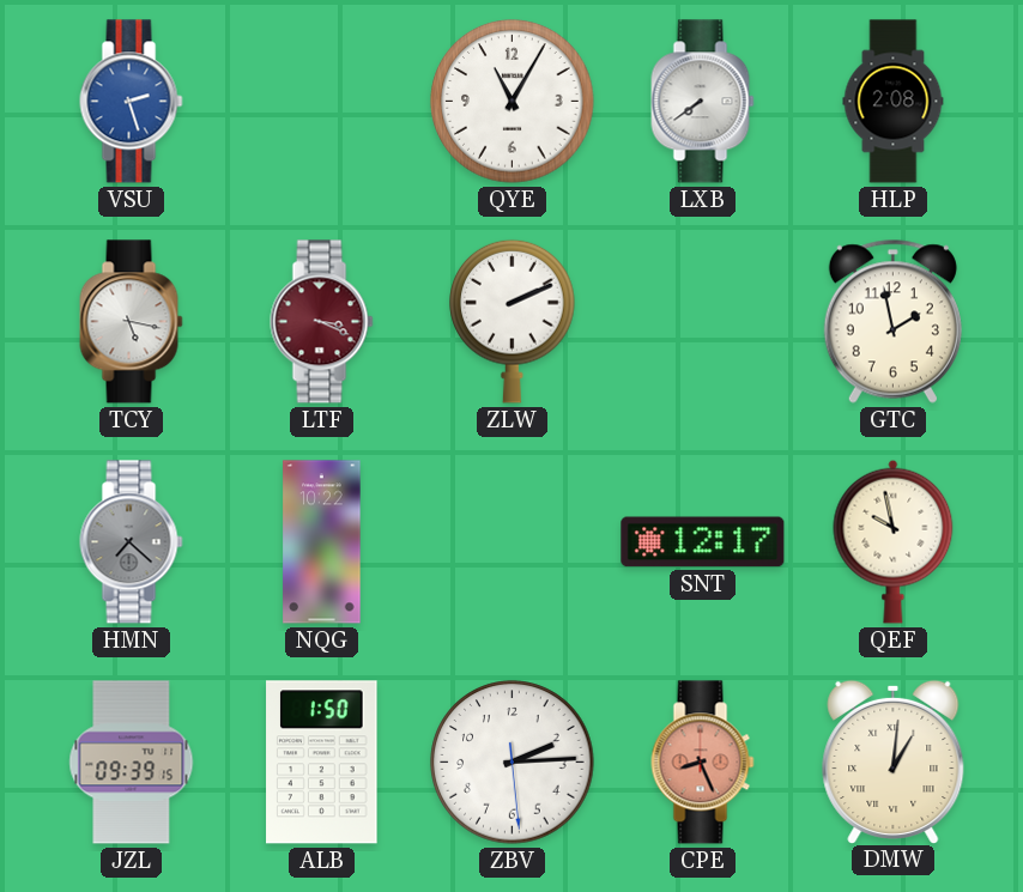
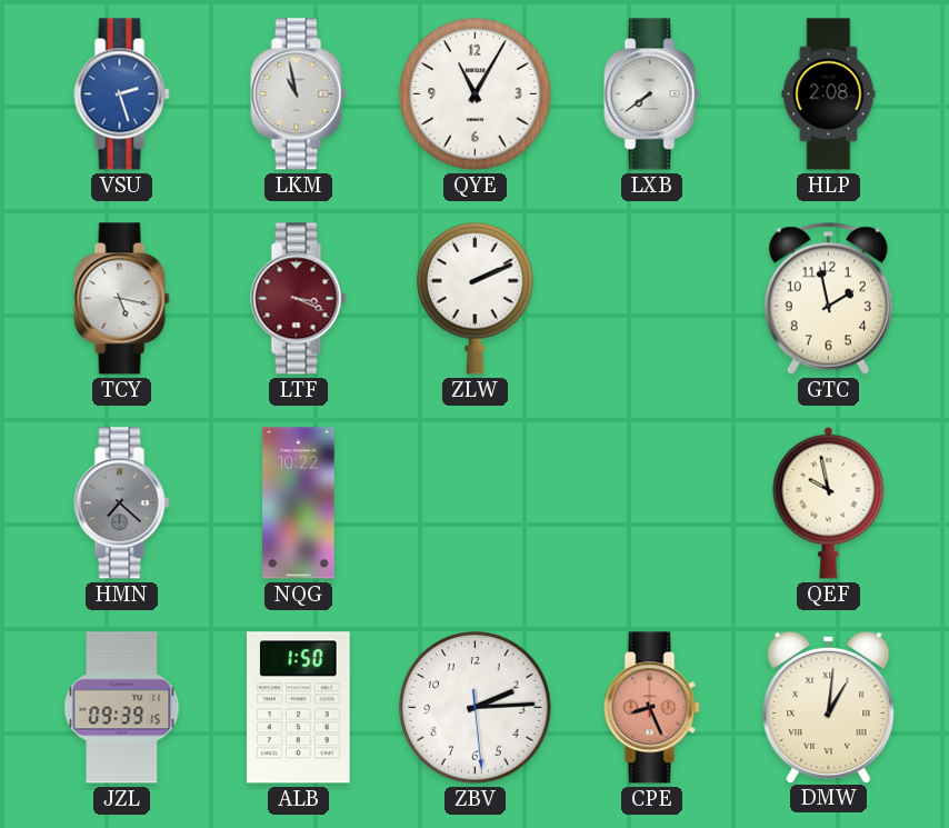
LKM: none -> 10:58 (299, 94)
SNT: 12:17 -> none (703, 542)
